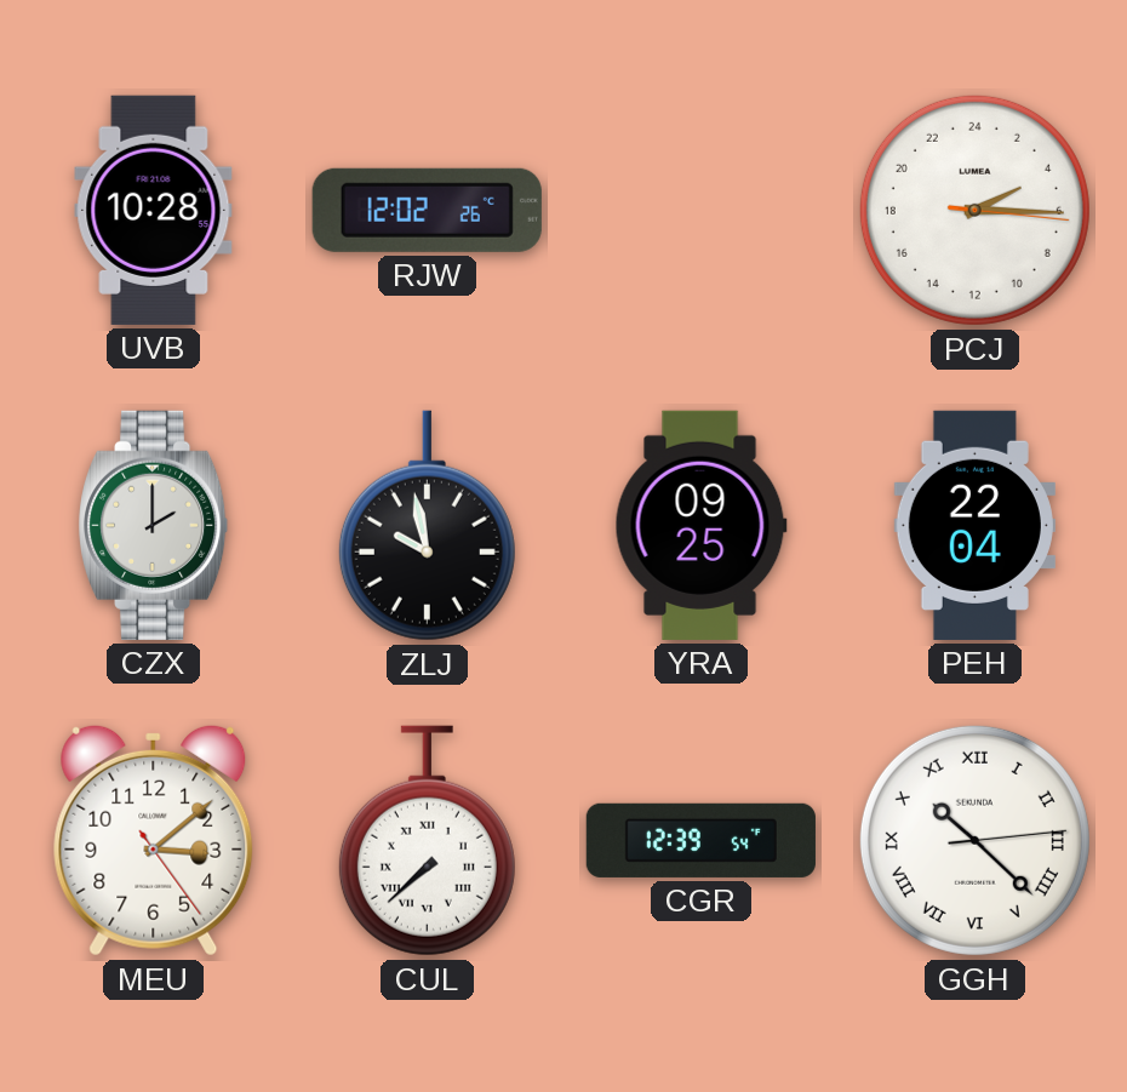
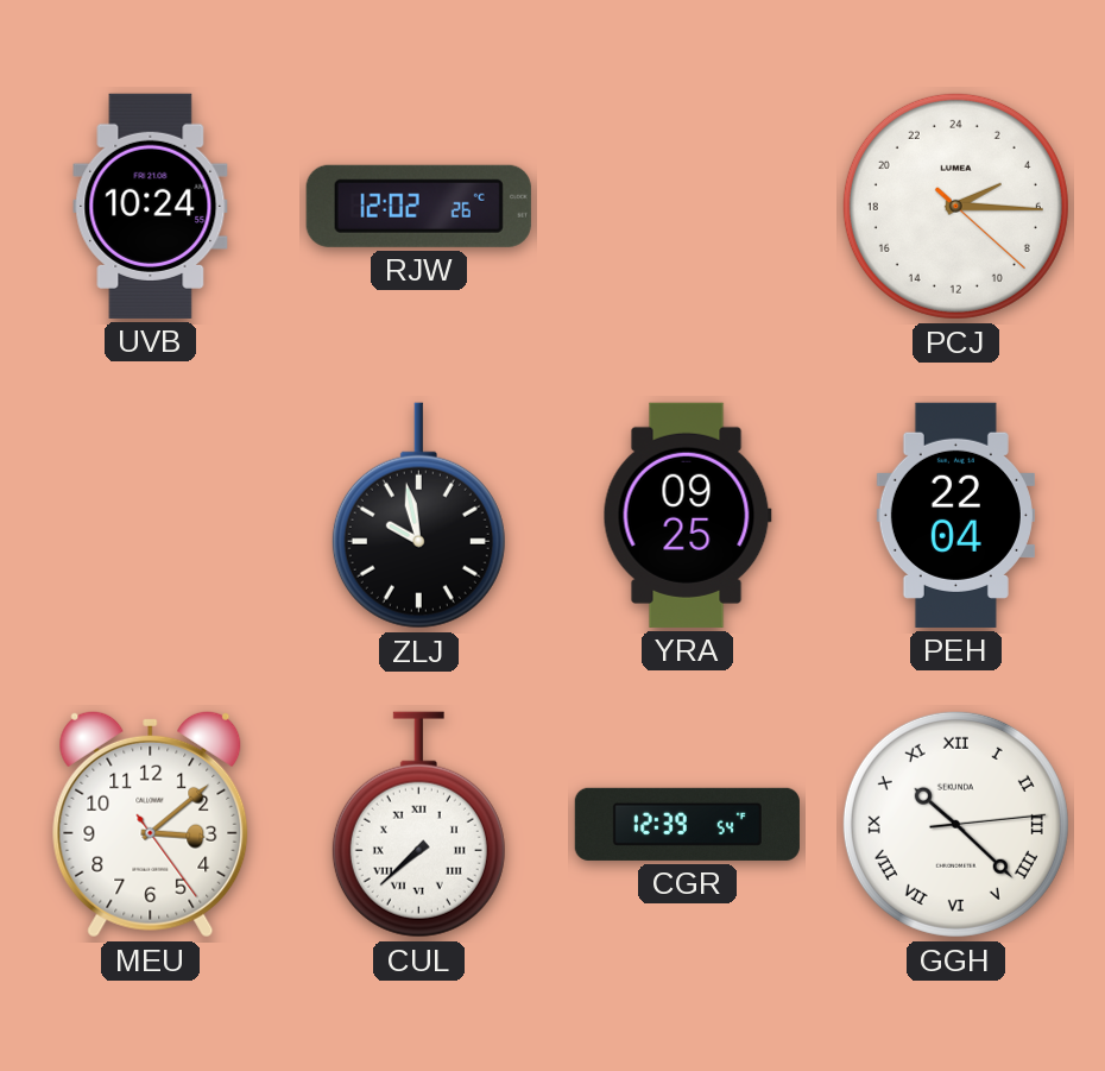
UVB: 10:28 -> 10:24 (151, 206)
PCJ: 4:15:16 -> 4:15:22 (955, 206)
CZX: 2:00 -> none (154, 525)
